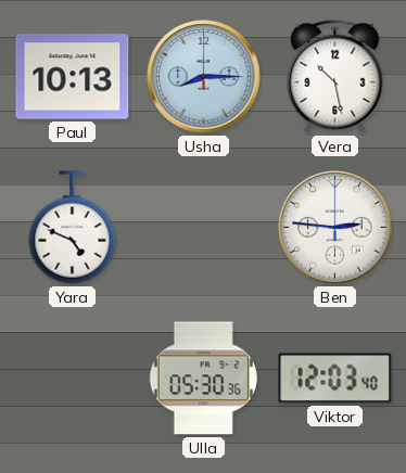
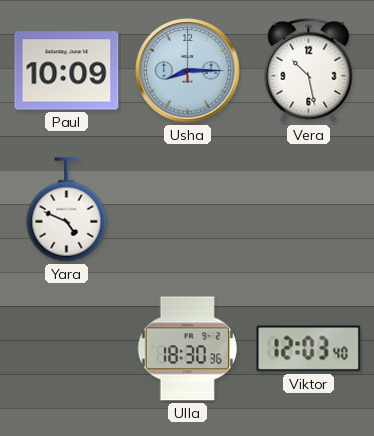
Paul: 10:13 -> 10:09 (67, 71)
Ben: 2:46 -> none (335, 228)
Ulla: 05:30 -> 18:30 (187, 349)
